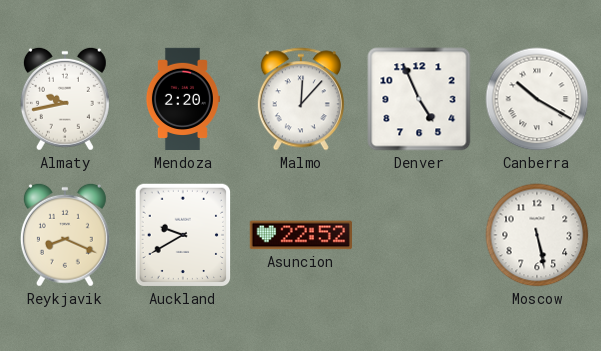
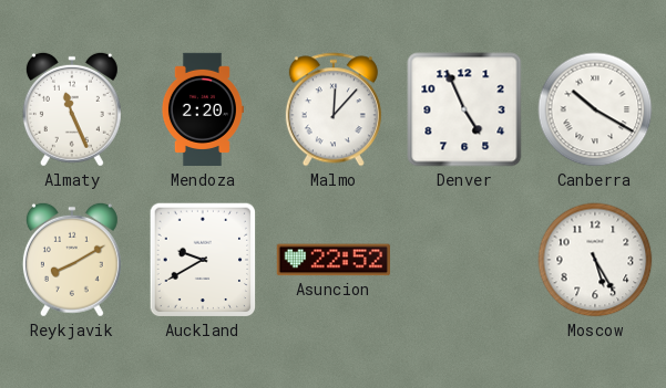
Almaty: 9:43 -> 11:26 (72, 109)
Reykjavik: 8:19 -> 8:10 (72, 260)
Moscow: 5:28 -> 5:25 (595, 260)
